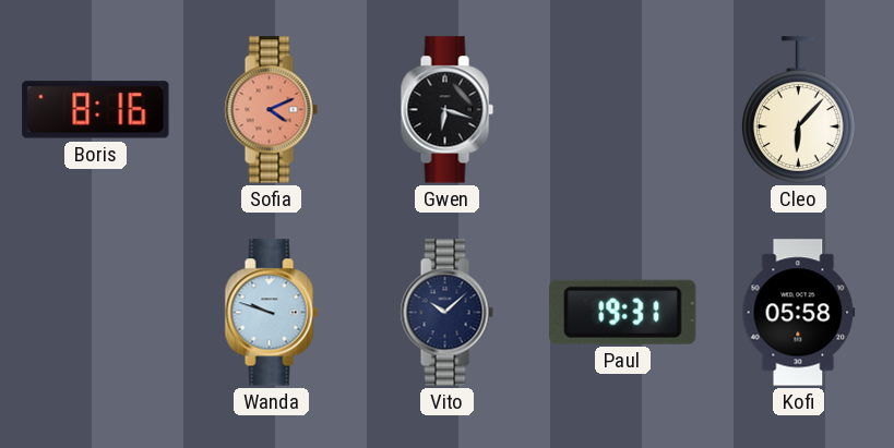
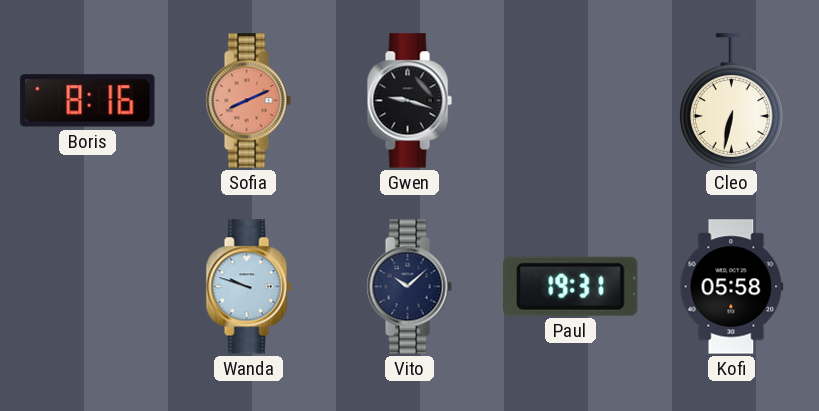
Sofia: 4:11 -> 8:11 (248, 101)
Gwen: 6:18 -> 9:18 (409, 101)
Cleo: 6:07 -> 6:32 (731, 101)
